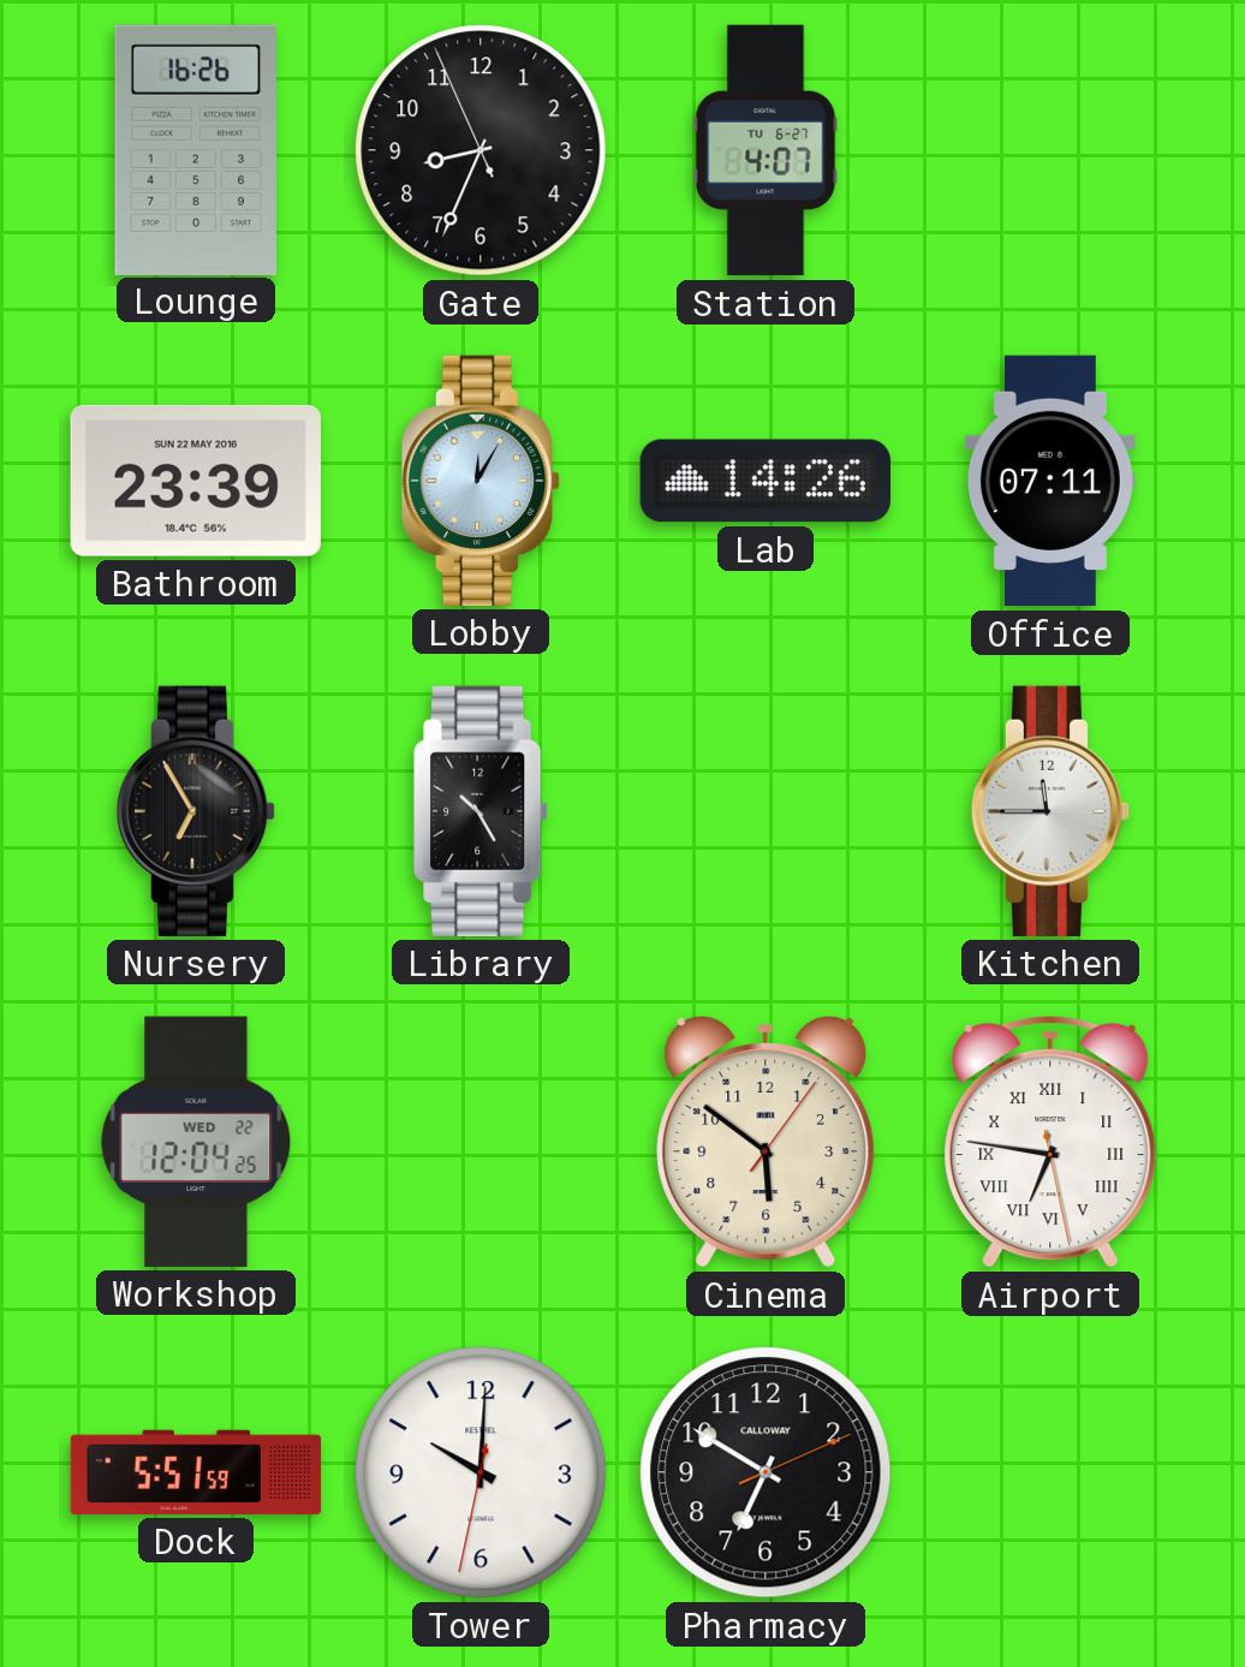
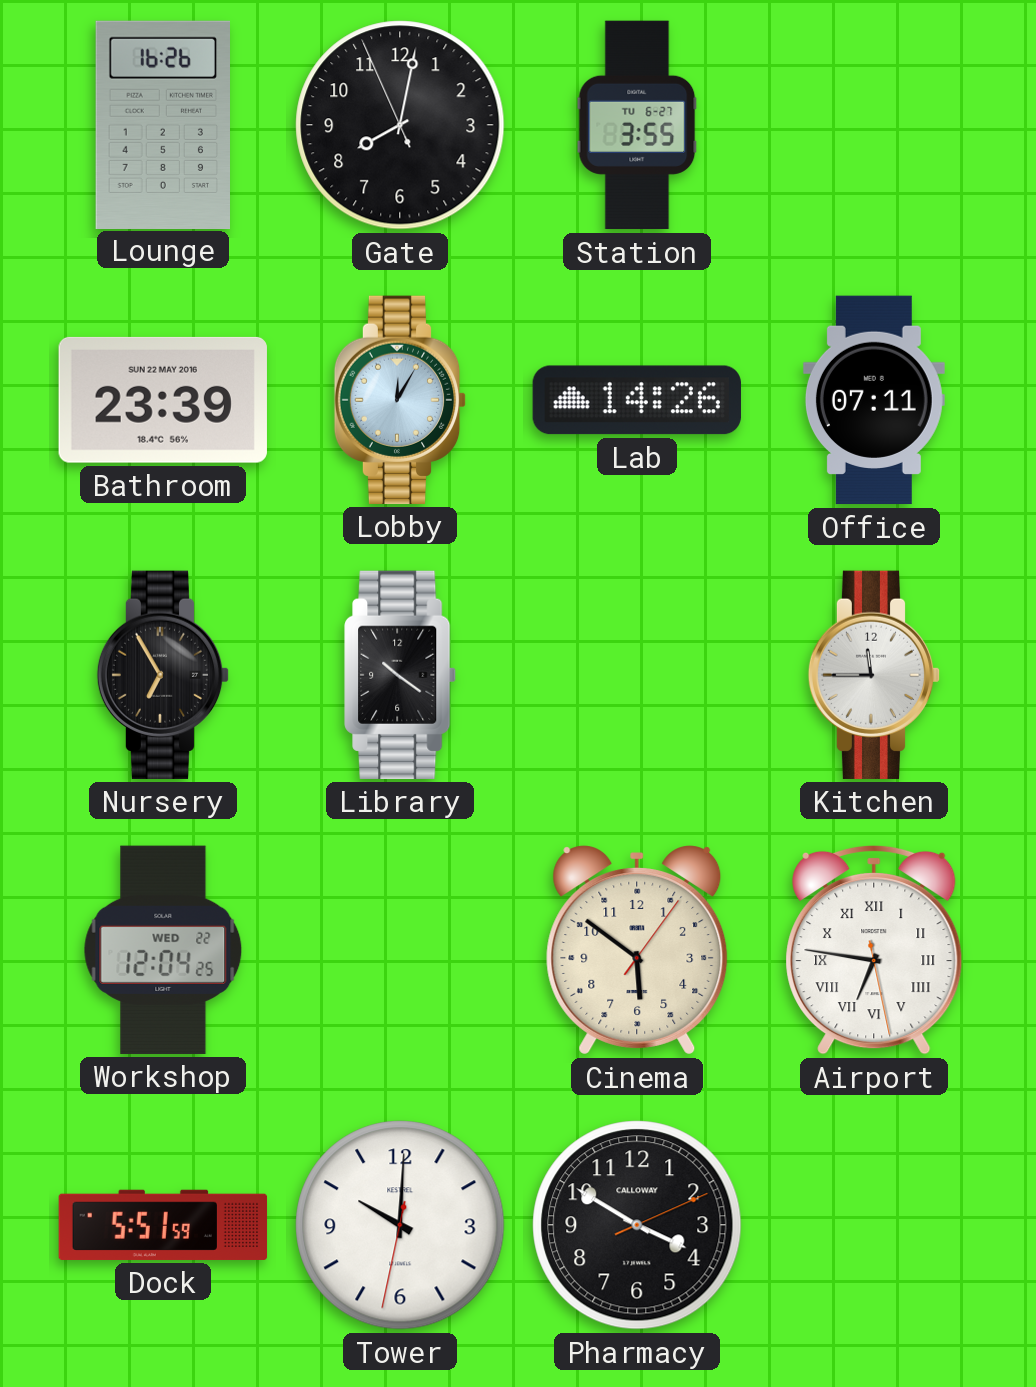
Gate: 8:33 -> 8:01 (400, 125)
Station: 4:07 -> 3:55 (637, 125)
Library: 10:25 -> 10:21 (401, 675)
Pharmacy: 6:50 -> 3:50 (637, 1225)
